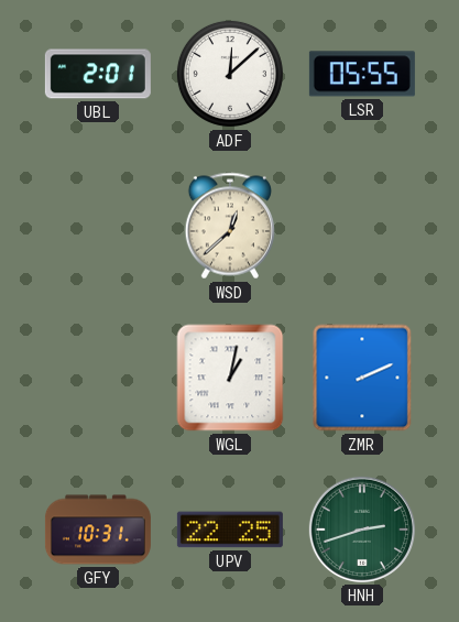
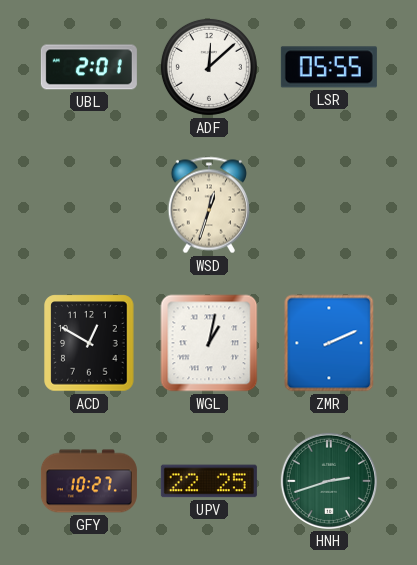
WSD: 12:38 -> 12:33 (209, 205)
ACD: none -> 12:50 (89, 343)
GFY: 10:31 -> 10:27 (89, 481)
